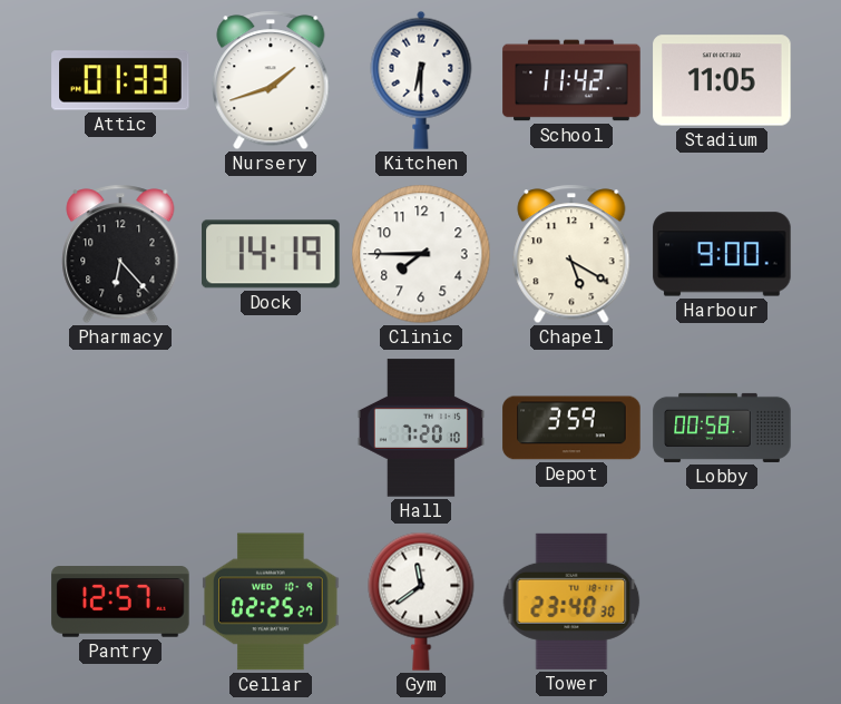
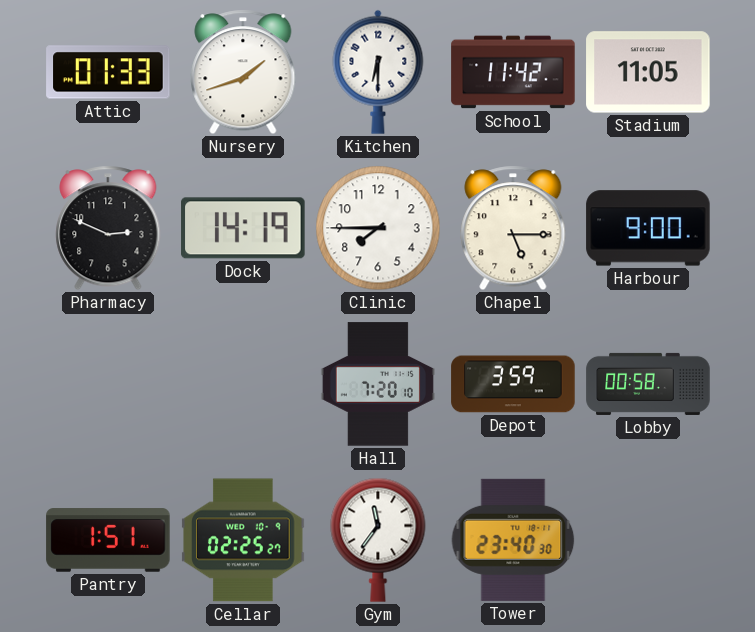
Pharmacy: 6:23 -> 2:49 (108, 228)
Chapel: 5:20 -> 5:15 (513, 228)
Pantry: 12:57 -> 1:51 (108, 540)
Gym: 11:39 -> 11:36 (378, 540)
